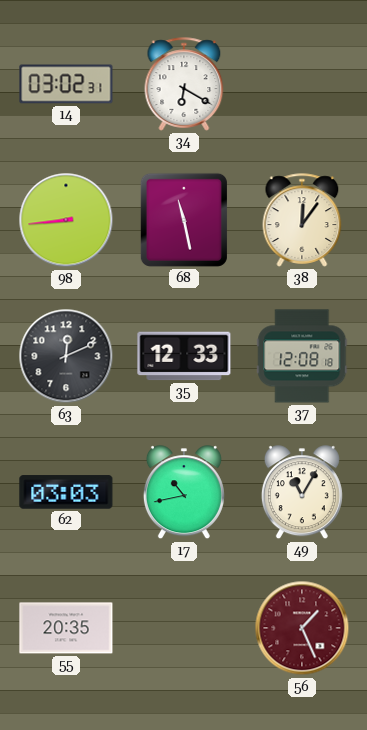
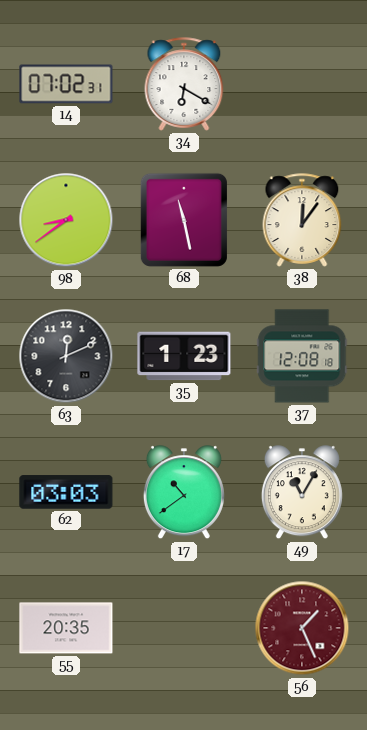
14: 03:02 -> 07:02 (66, 84)
98: 8:44 -> 8:39 (66, 220)
35: 12:33 -> 1:23 (184, 356)
17: 10:43 -> 10:39 (184, 493)
